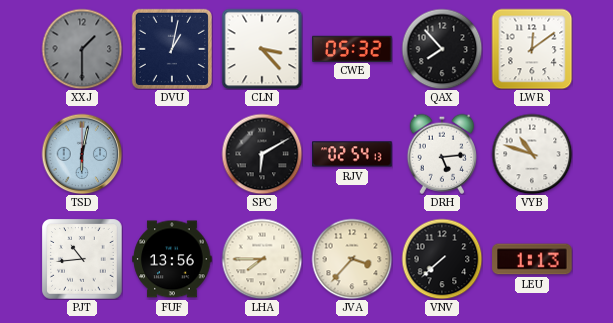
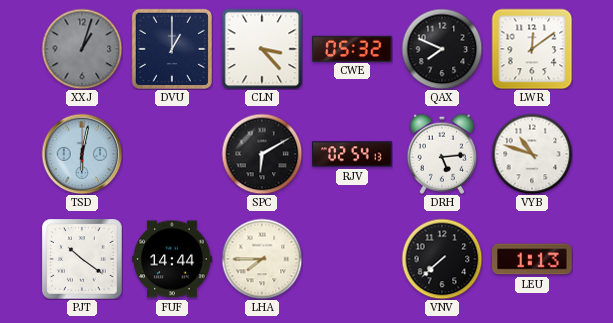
XXJ: 1:30 -> 1:03 (82, 49)
DVU: 1:02 -> 1:00 (172, 49)
QAX: 7:53 -> 7:49 (442, 49)
PJT: 10:44 -> 10:21 (82, 259)
FUF: 13:56 -> 14:44 (172, 259)
JVA: 3:37 -> none (352, 259)
